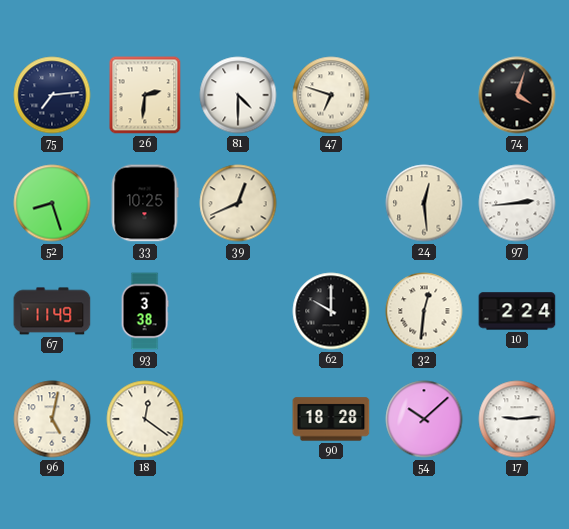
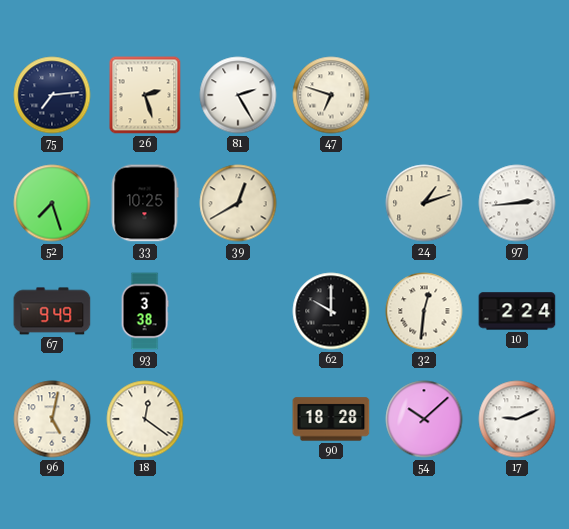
26: 2:31 -> 2:27 (145, 95)
81: 4:30 -> 2:25 (238, 95)
74: 4:03 -> none (517, 95)
52: 8:27 -> 7:27 (52, 203)
39: 12:41 -> 12:40 (238, 203)
24: 12:29 -> 1:12 (424, 203)
67: 11:49 -> 9:49 (52, 311)
17: 9:14 -> 9:11 (517, 419)
